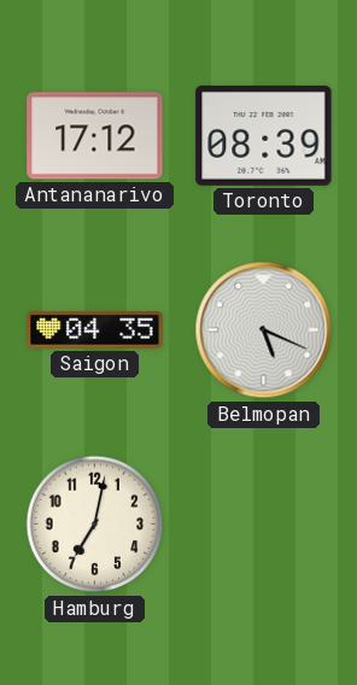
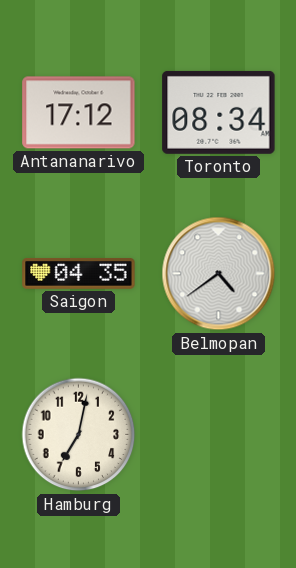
Toronto: 08:39 -> 08:34 (219, 112)
Belmopan: 5:19 -> 4:39 (219, 274)
